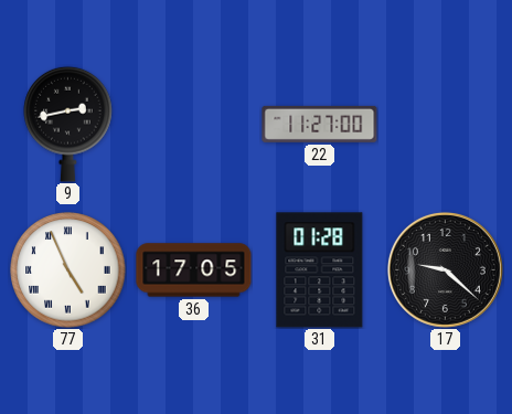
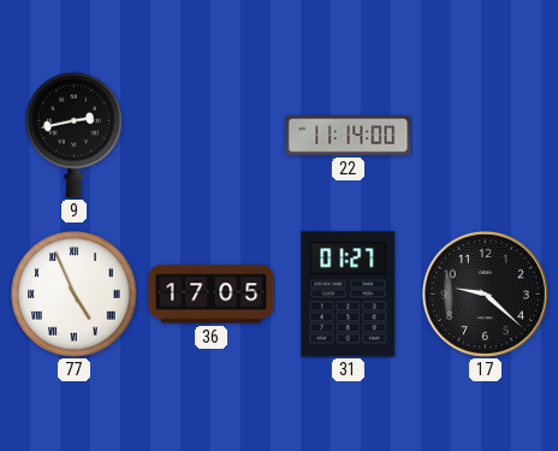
22: 11:27 -> 11:14 (349, 135)
31: 01:28 -> 01:27 (349, 295)
